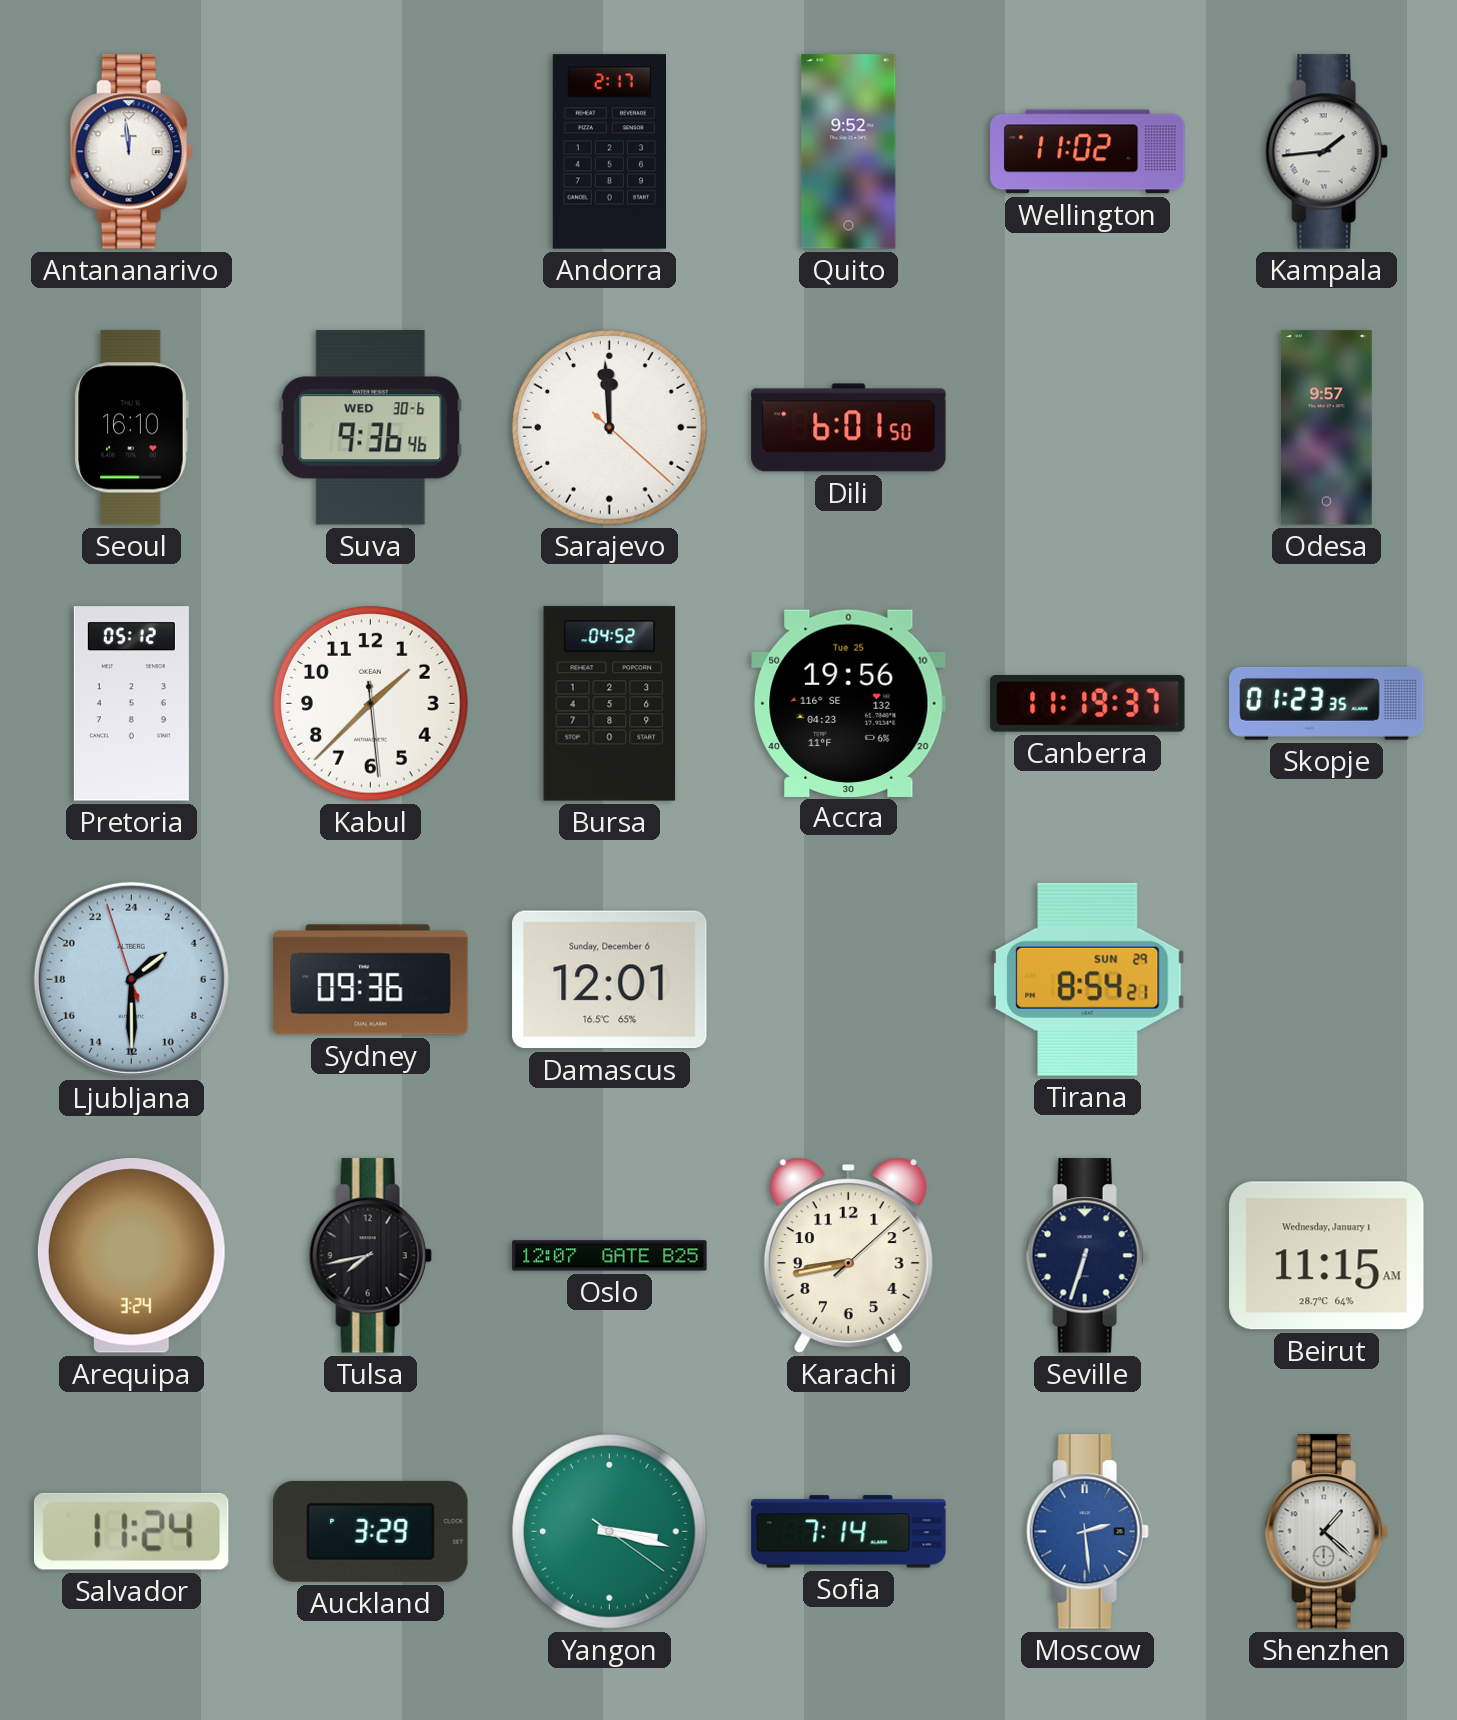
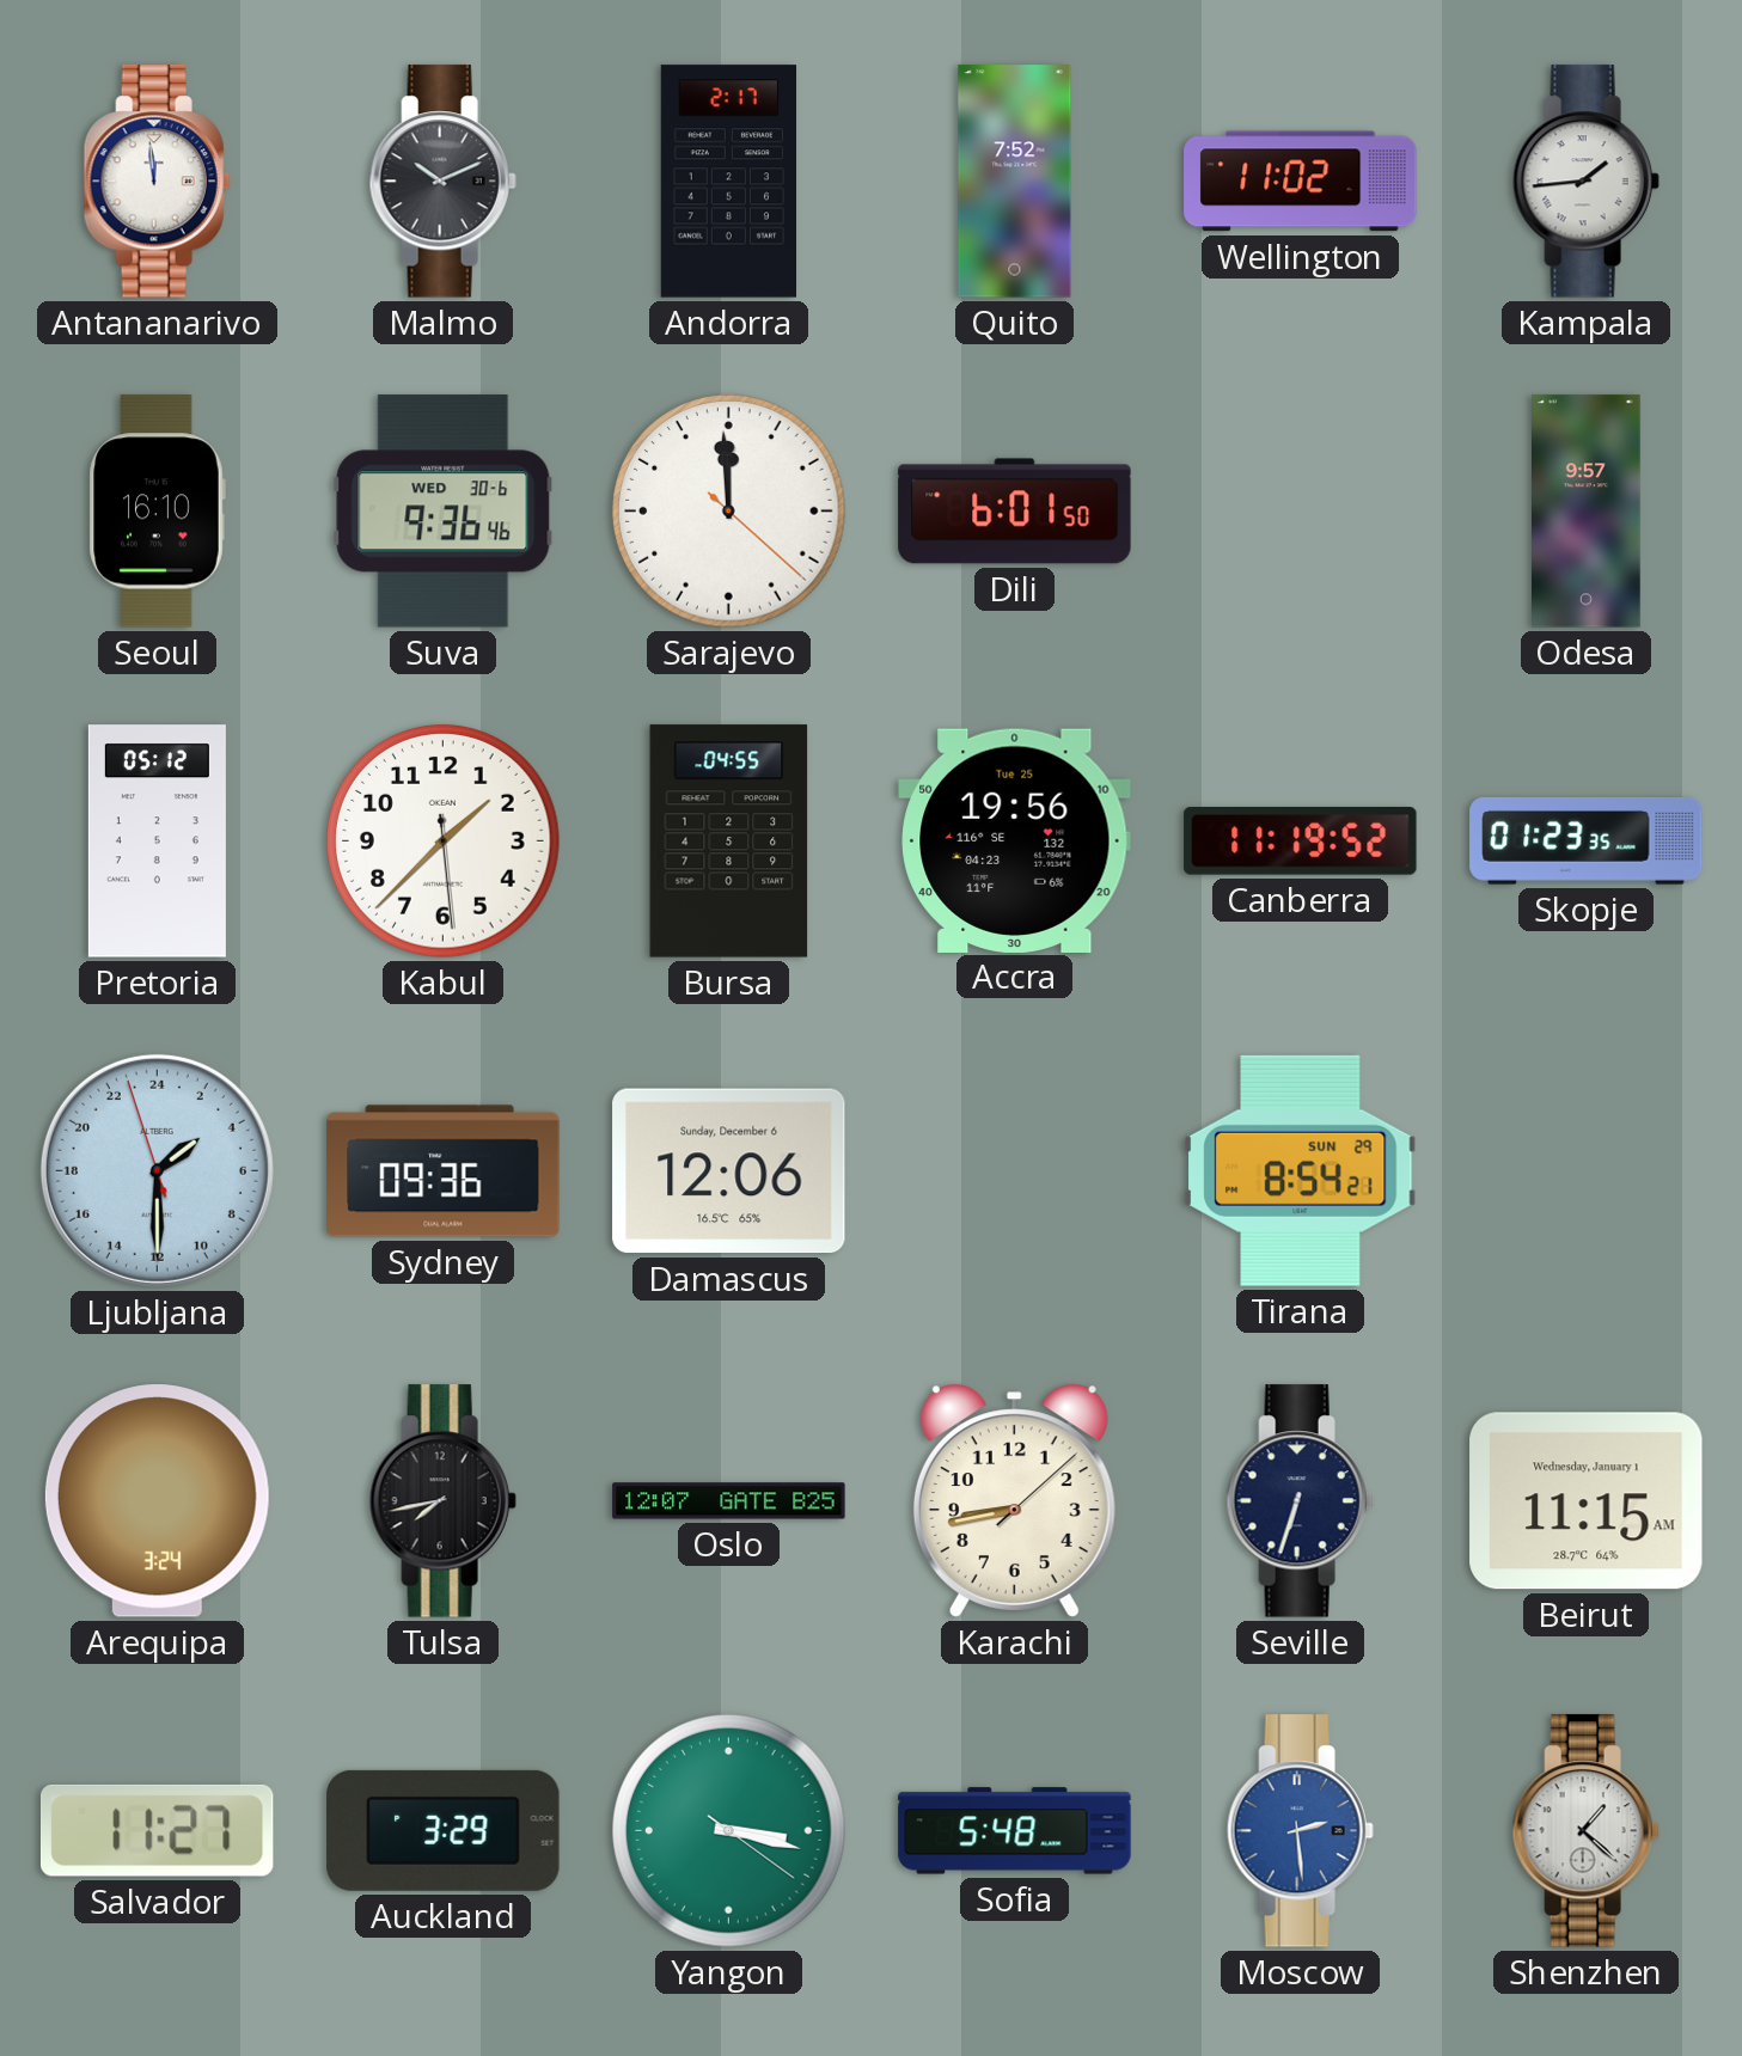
Malmo: none -> 10:11 (442, 182)
Quito: 9:52 -> 7:52 (1015, 182)
Bursa: 04:52 -> 04:55 (729, 842)
Canberra: 11:19:37 -> 11:19:52 (1301, 842)
Damascus: 12:01 -> 12:06 (729, 1171)
Salvador: 11:24 -> 11:27 (157, 1830)
Sofia: 7:14 -> 5:48 (1015, 1831)
